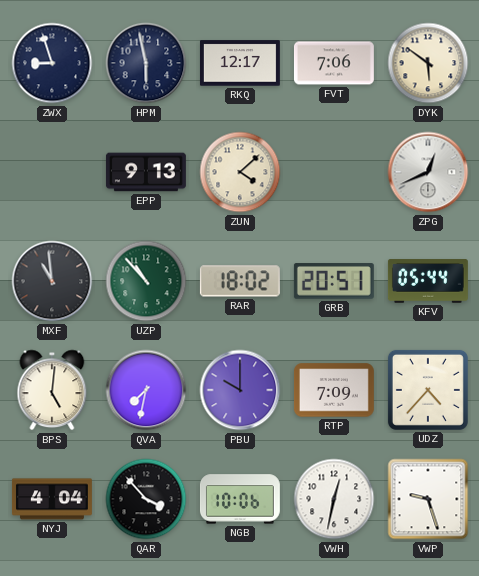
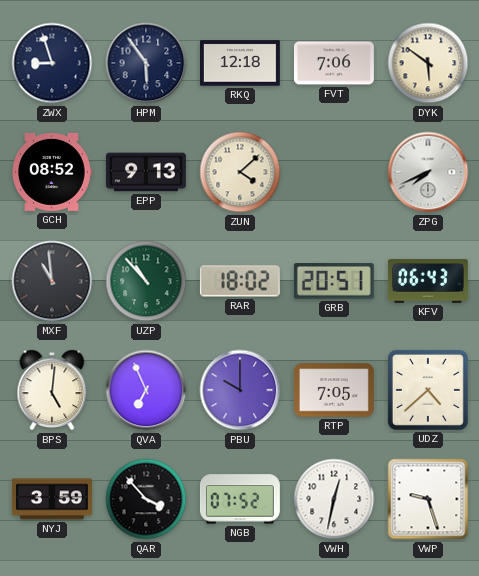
HPM: 5:58 -> 5:54 (146, 63)
RKQ: 12:17 -> 12:18 (240, 63)
GCH: none -> 08:52 (52, 172)
ZPG: 12:41 -> 7:41 (428, 172)
KFV: 05:44 -> 06:43 (428, 282)
QVA: 7:32 -> 6:56 (146, 390)
RTP: 7:09 -> 7:05 (334, 390)
UDZ: 4:37 -> 4:38 (428, 390)
NYJ: 4:04 -> 3:59 (52, 499)
NGB: 10:06 -> 07:52 (240, 499)
